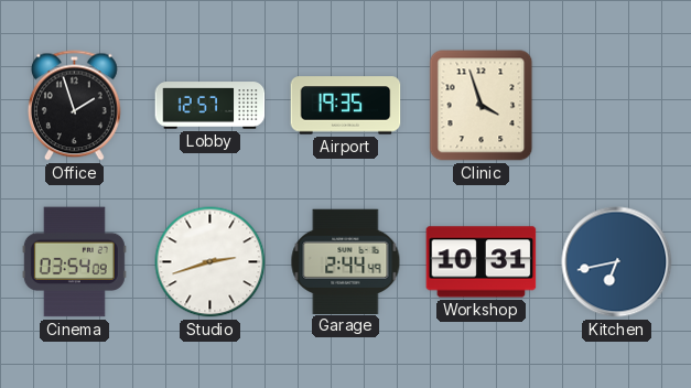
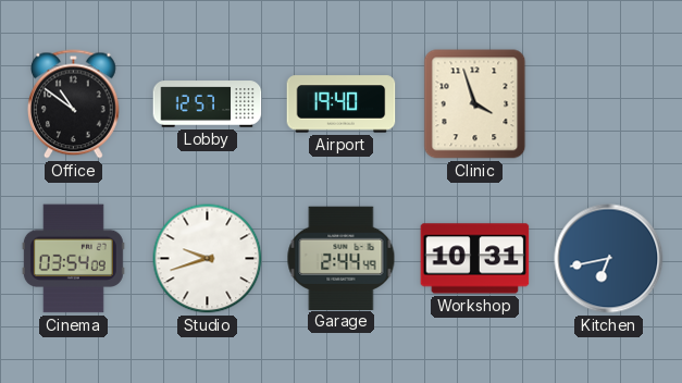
Office: 1:57 -> 10:51 (74, 104)
Airport: 19:35 -> 19:40 (342, 104)
Studio: 2:42 -> 9:42 (208, 259)
